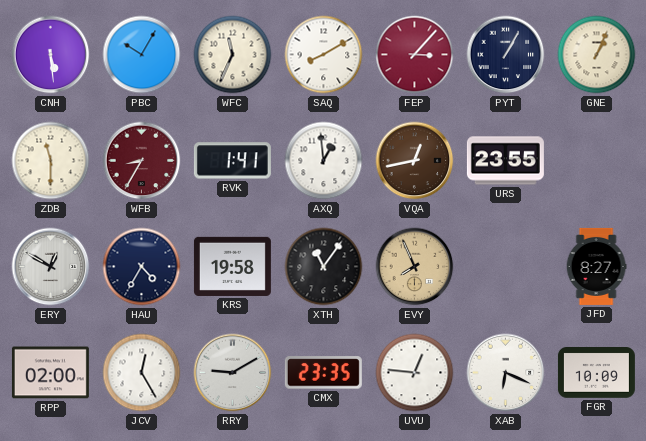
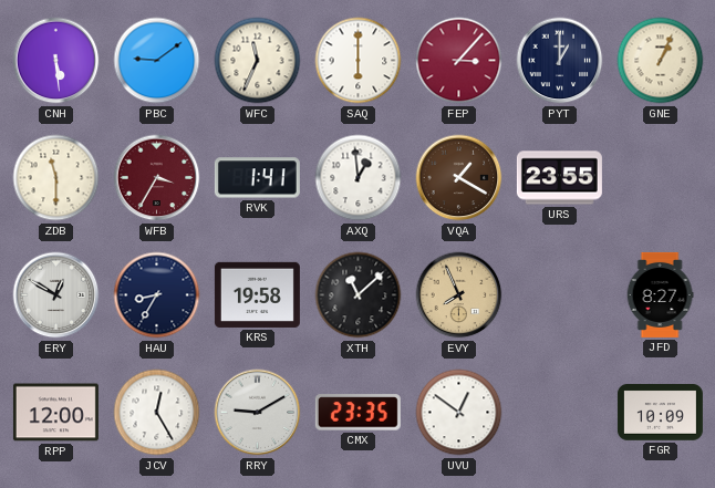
PBC: 10:05 -> 9:09 (157, 61)
SAQ: 8:10 -> 6:00 (359, 61)
PYT: 1:05 -> 1:00 (560, 61)
WFB: 8:35 -> 3:35 (157, 178)
VQA: 12:43 -> 1:20 (459, 178)
HAU: 4:35 -> 8:35 (157, 295)
XTH: 11:06 -> 11:08 (359, 295)
RPP: 02:00 -> 12:00 (55, 413)
UVU: 12:46 -> 12:51 (459, 413)
XAB: 6:19 -> none (506, 373)
